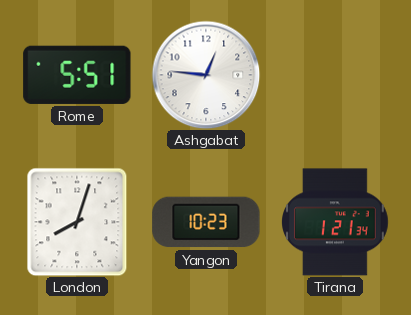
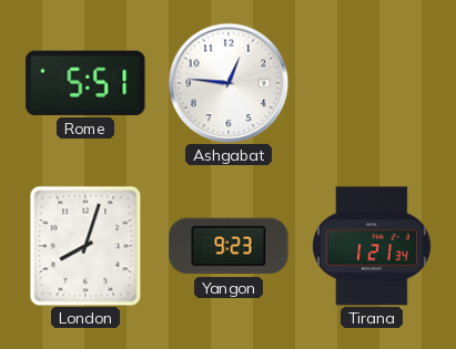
Yangon: 10:23 -> 9:23 (229, 246)
